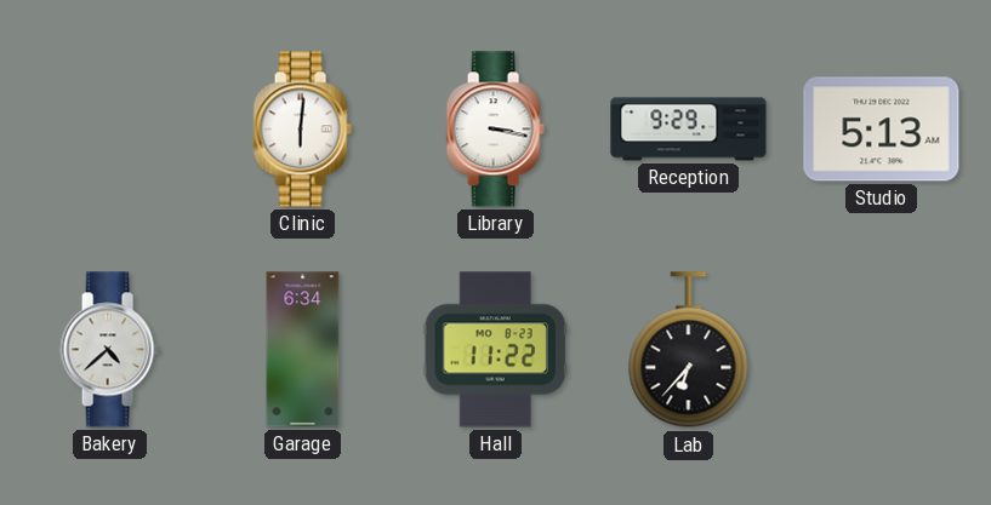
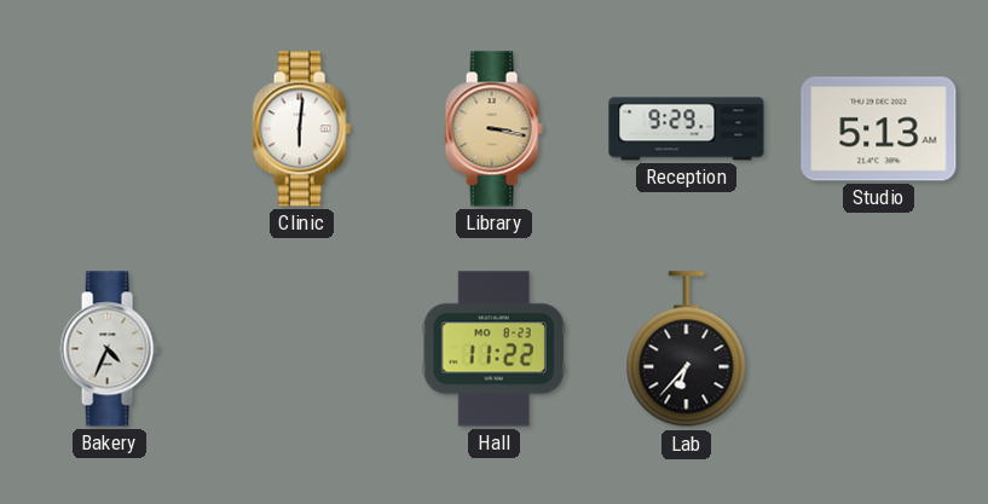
Library dial: white -> champagne (493, 129)
Bakery: 4:38 -> 4:34 (109, 349)
Garage: 6:34 -> none (303, 350)
